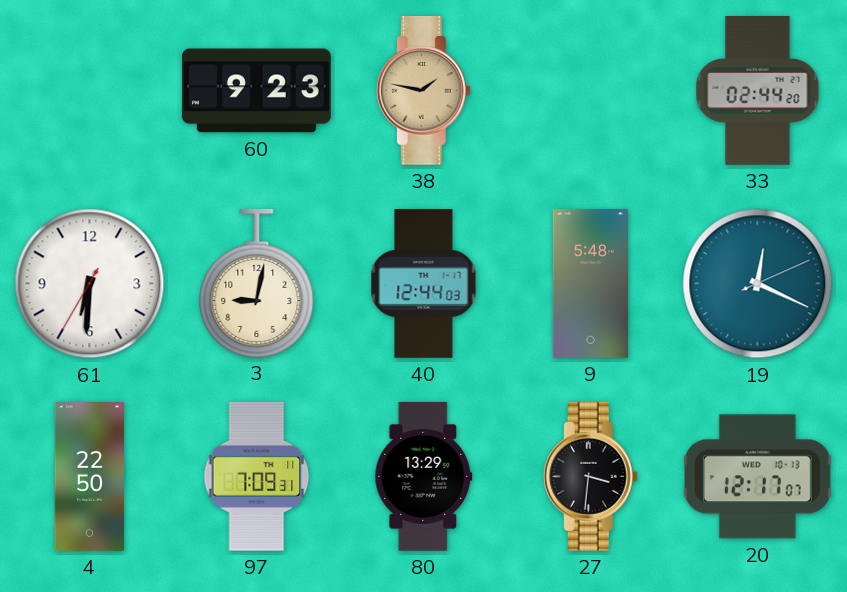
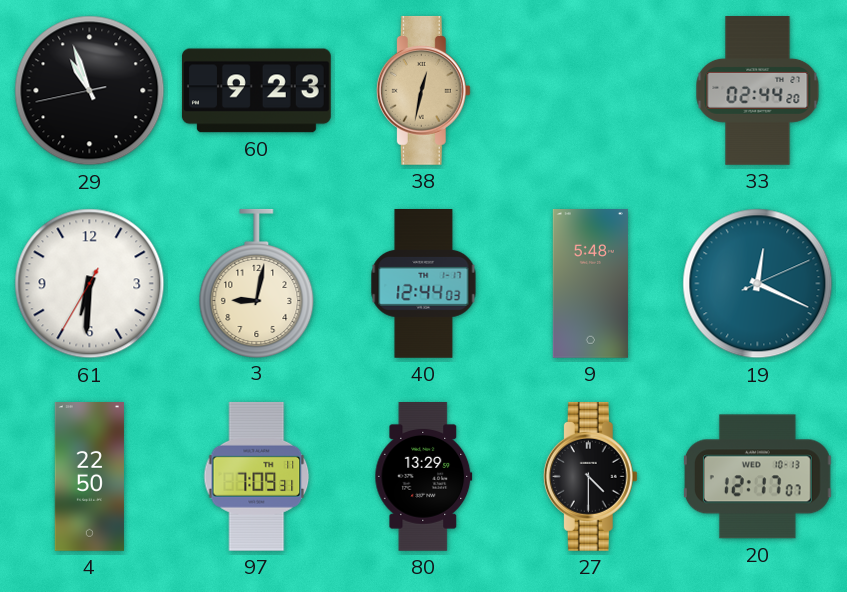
29: none -> 10:56 (90, 91)
38: 1:47 -> 12:32 (423, 90)
27: 3:31 -> 4:30 (590, 476)
